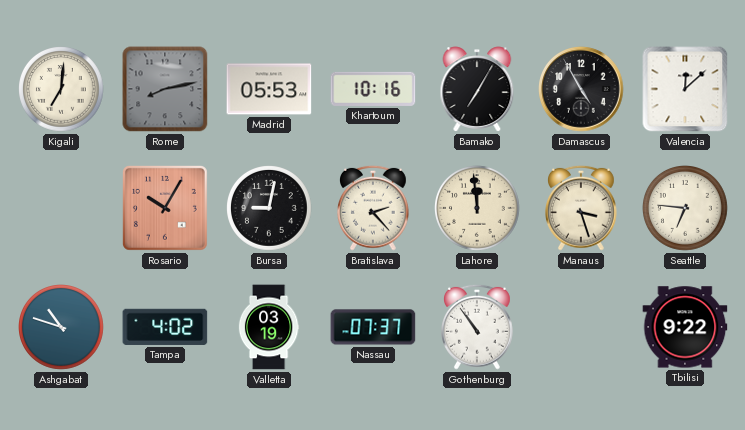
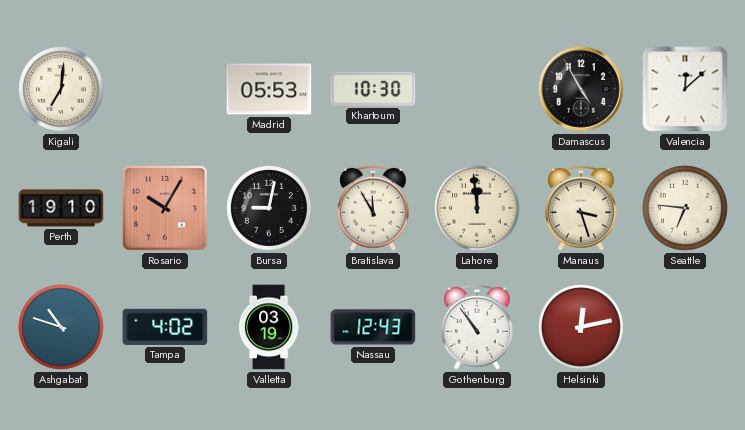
Rome: 8:13 -> none (165, 89)
Khartoum: 10:16 -> 10:30 (373, 89)
Bamako: 7:05 -> none (477, 89)
Perth: none -> 19:10 (61, 208)
Bratislava: 2:23 -> 11:55 (374, 208)
Nassau: 07:37 -> 12:43 (373, 327)
Helsinki: none -> 12:13 (582, 328)
Tbilisi: 9:22 -> none (685, 327)
